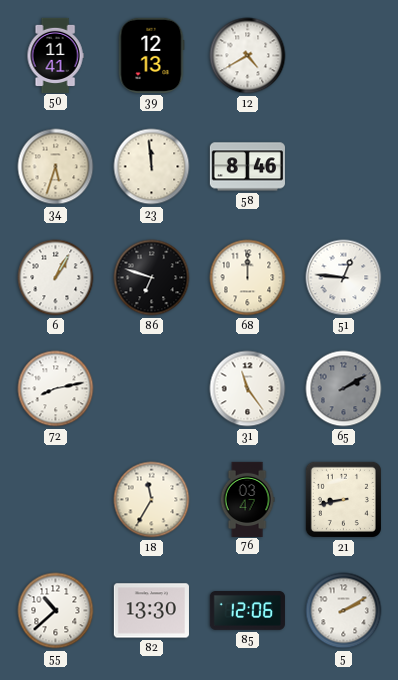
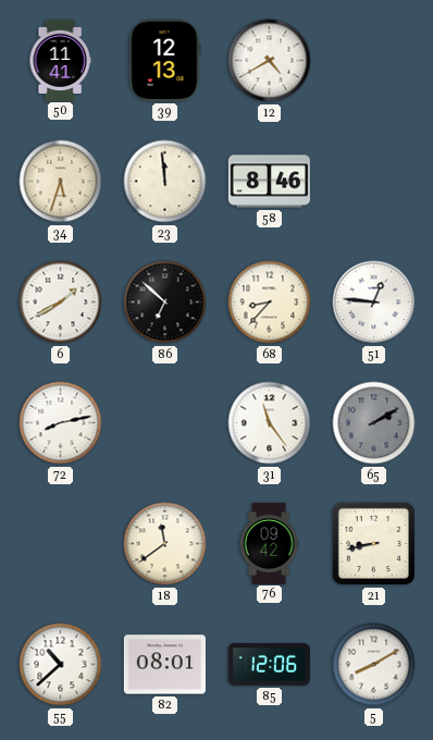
6: 1:05 -> 1:40 (61, 303)
86: 6:48 -> 6:52 (165, 303)
68: 12:00 -> 8:37 (270, 303)
18: 11:35 -> 11:39 (165, 544)
76: 03:47 -> 09:42 (269, 543)
82: 13:30 -> 08:01 (164, 665)
5: 2:10 -> 8:10 (374, 665)
